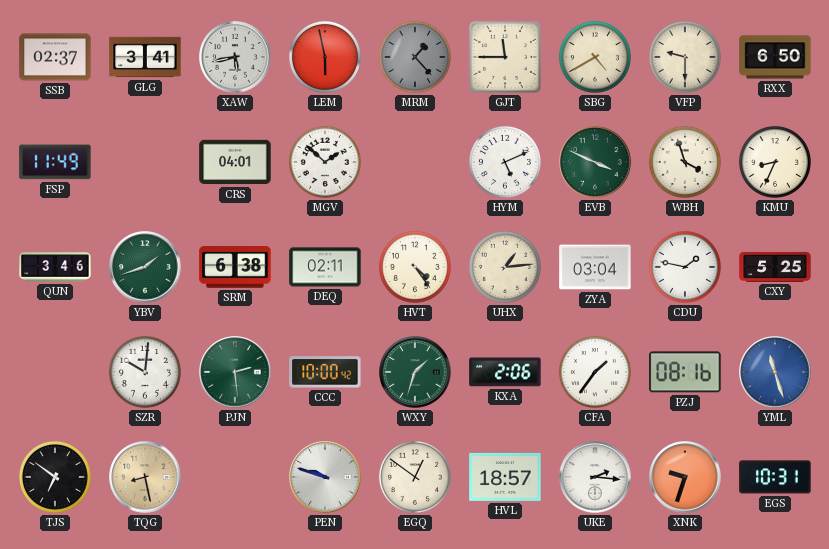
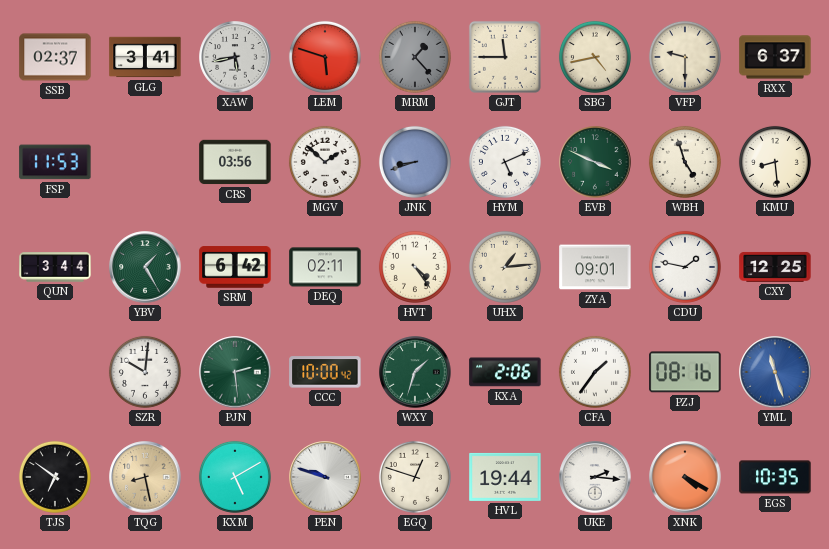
LEM: 5:58 -> 5:48 (325, 57)
SBG: 4:40 -> 4:43 (595, 57)
RXX: 6:50 -> 6:37 (775, 57)
FSP: 11:49 -> 11:53 (55, 162)
CRS: 04:01 -> 03:56 (235, 162)
JNK: none -> 8:42 (415, 162)
WBH: 3:57 -> 4:57 (685, 162)
KMU: 8:34 -> 8:29 (775, 162)
QUN: 3:46 -> 3:44 (55, 267)
YBV: 1:42 -> 1:25 (145, 267)
SRM: 6:38 -> 6:42 (235, 267)
ZYA: 03:04 -> 09:01 (595, 267)
CXY: 5:25 -> 12:25 (775, 267)
KXM: none -> 5:10 (235, 477)
EGQ: 12:51 -> 12:48 (415, 477)
HVL: 18:57 -> 19:44 (505, 477)
XNK: 9:33 -> 4:20 (685, 477)
EGS: 10:31 -> 10:35 (775, 477)
